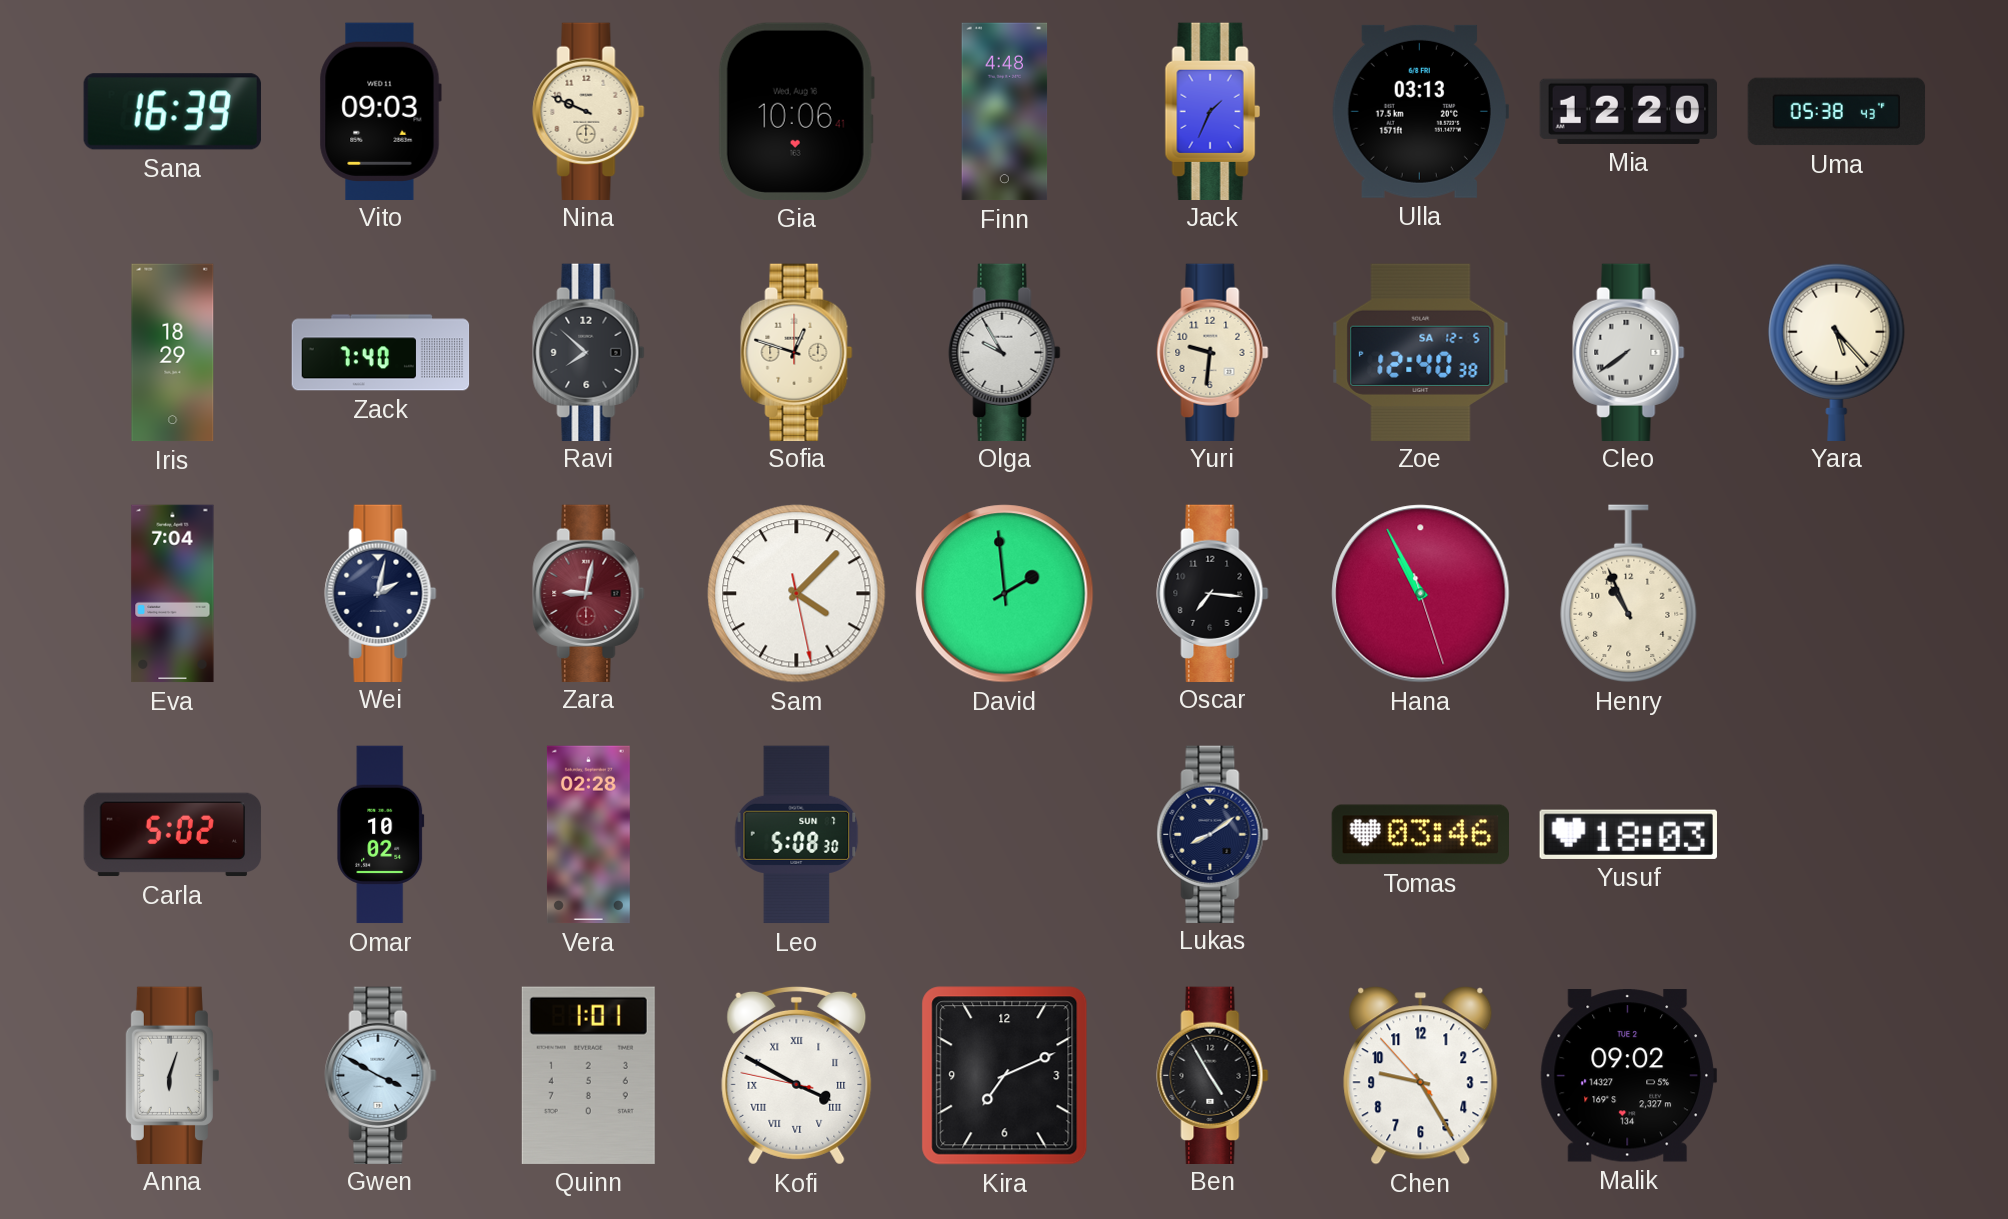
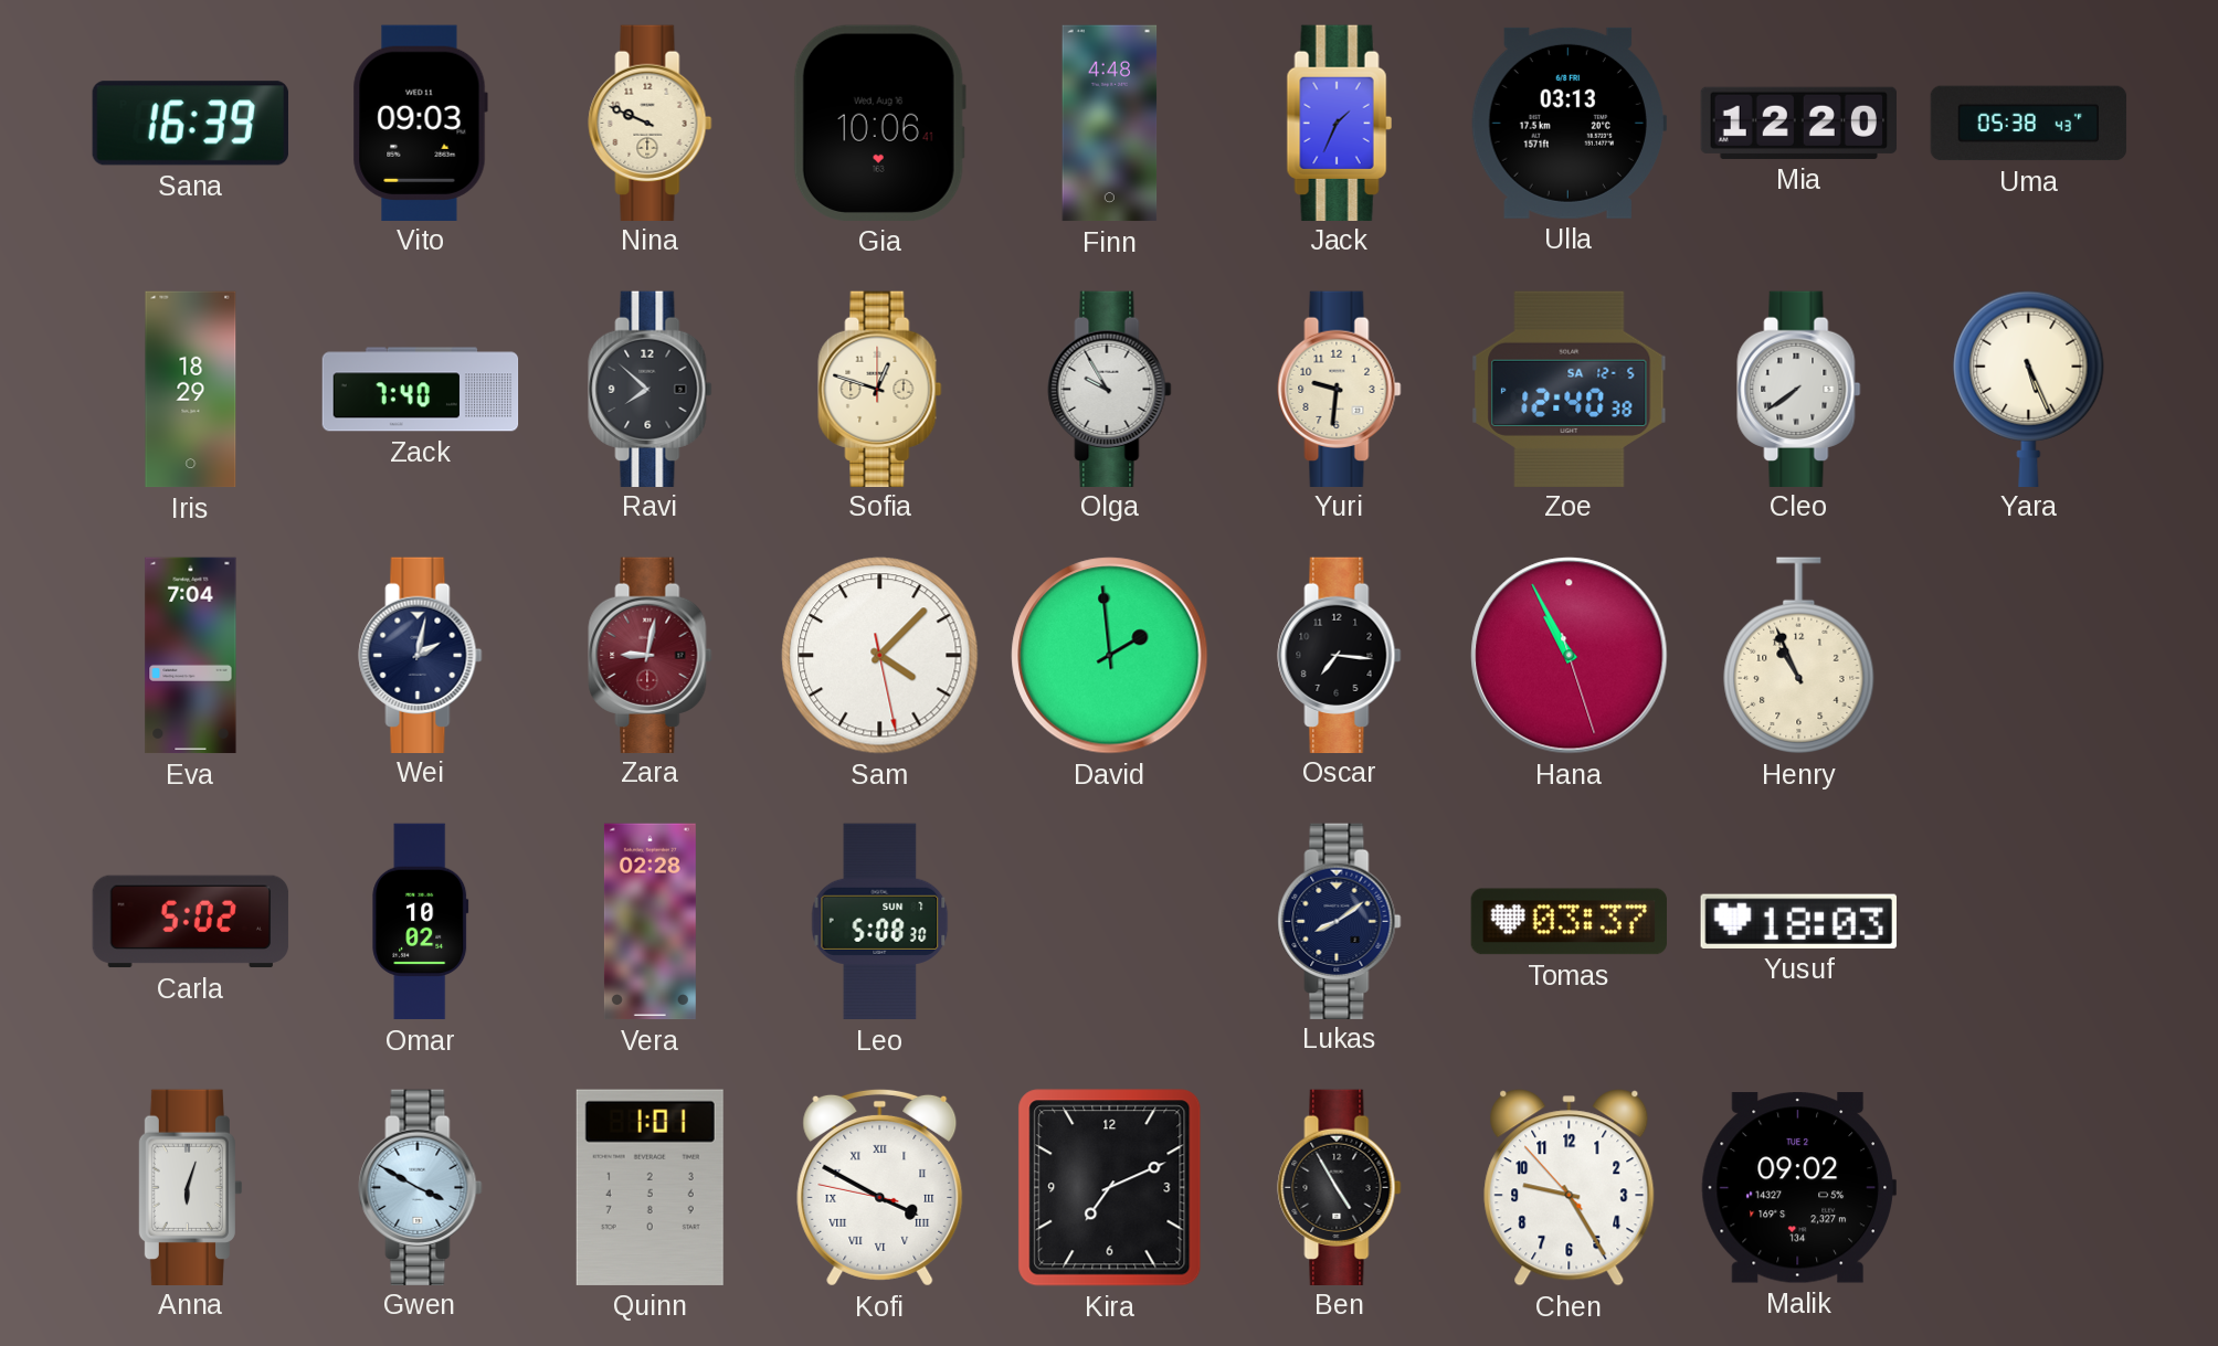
Yara: 5:23 -> 5:26 (2029, 389)
Tomas: 03:46 -> 03:37 (1570, 922)
